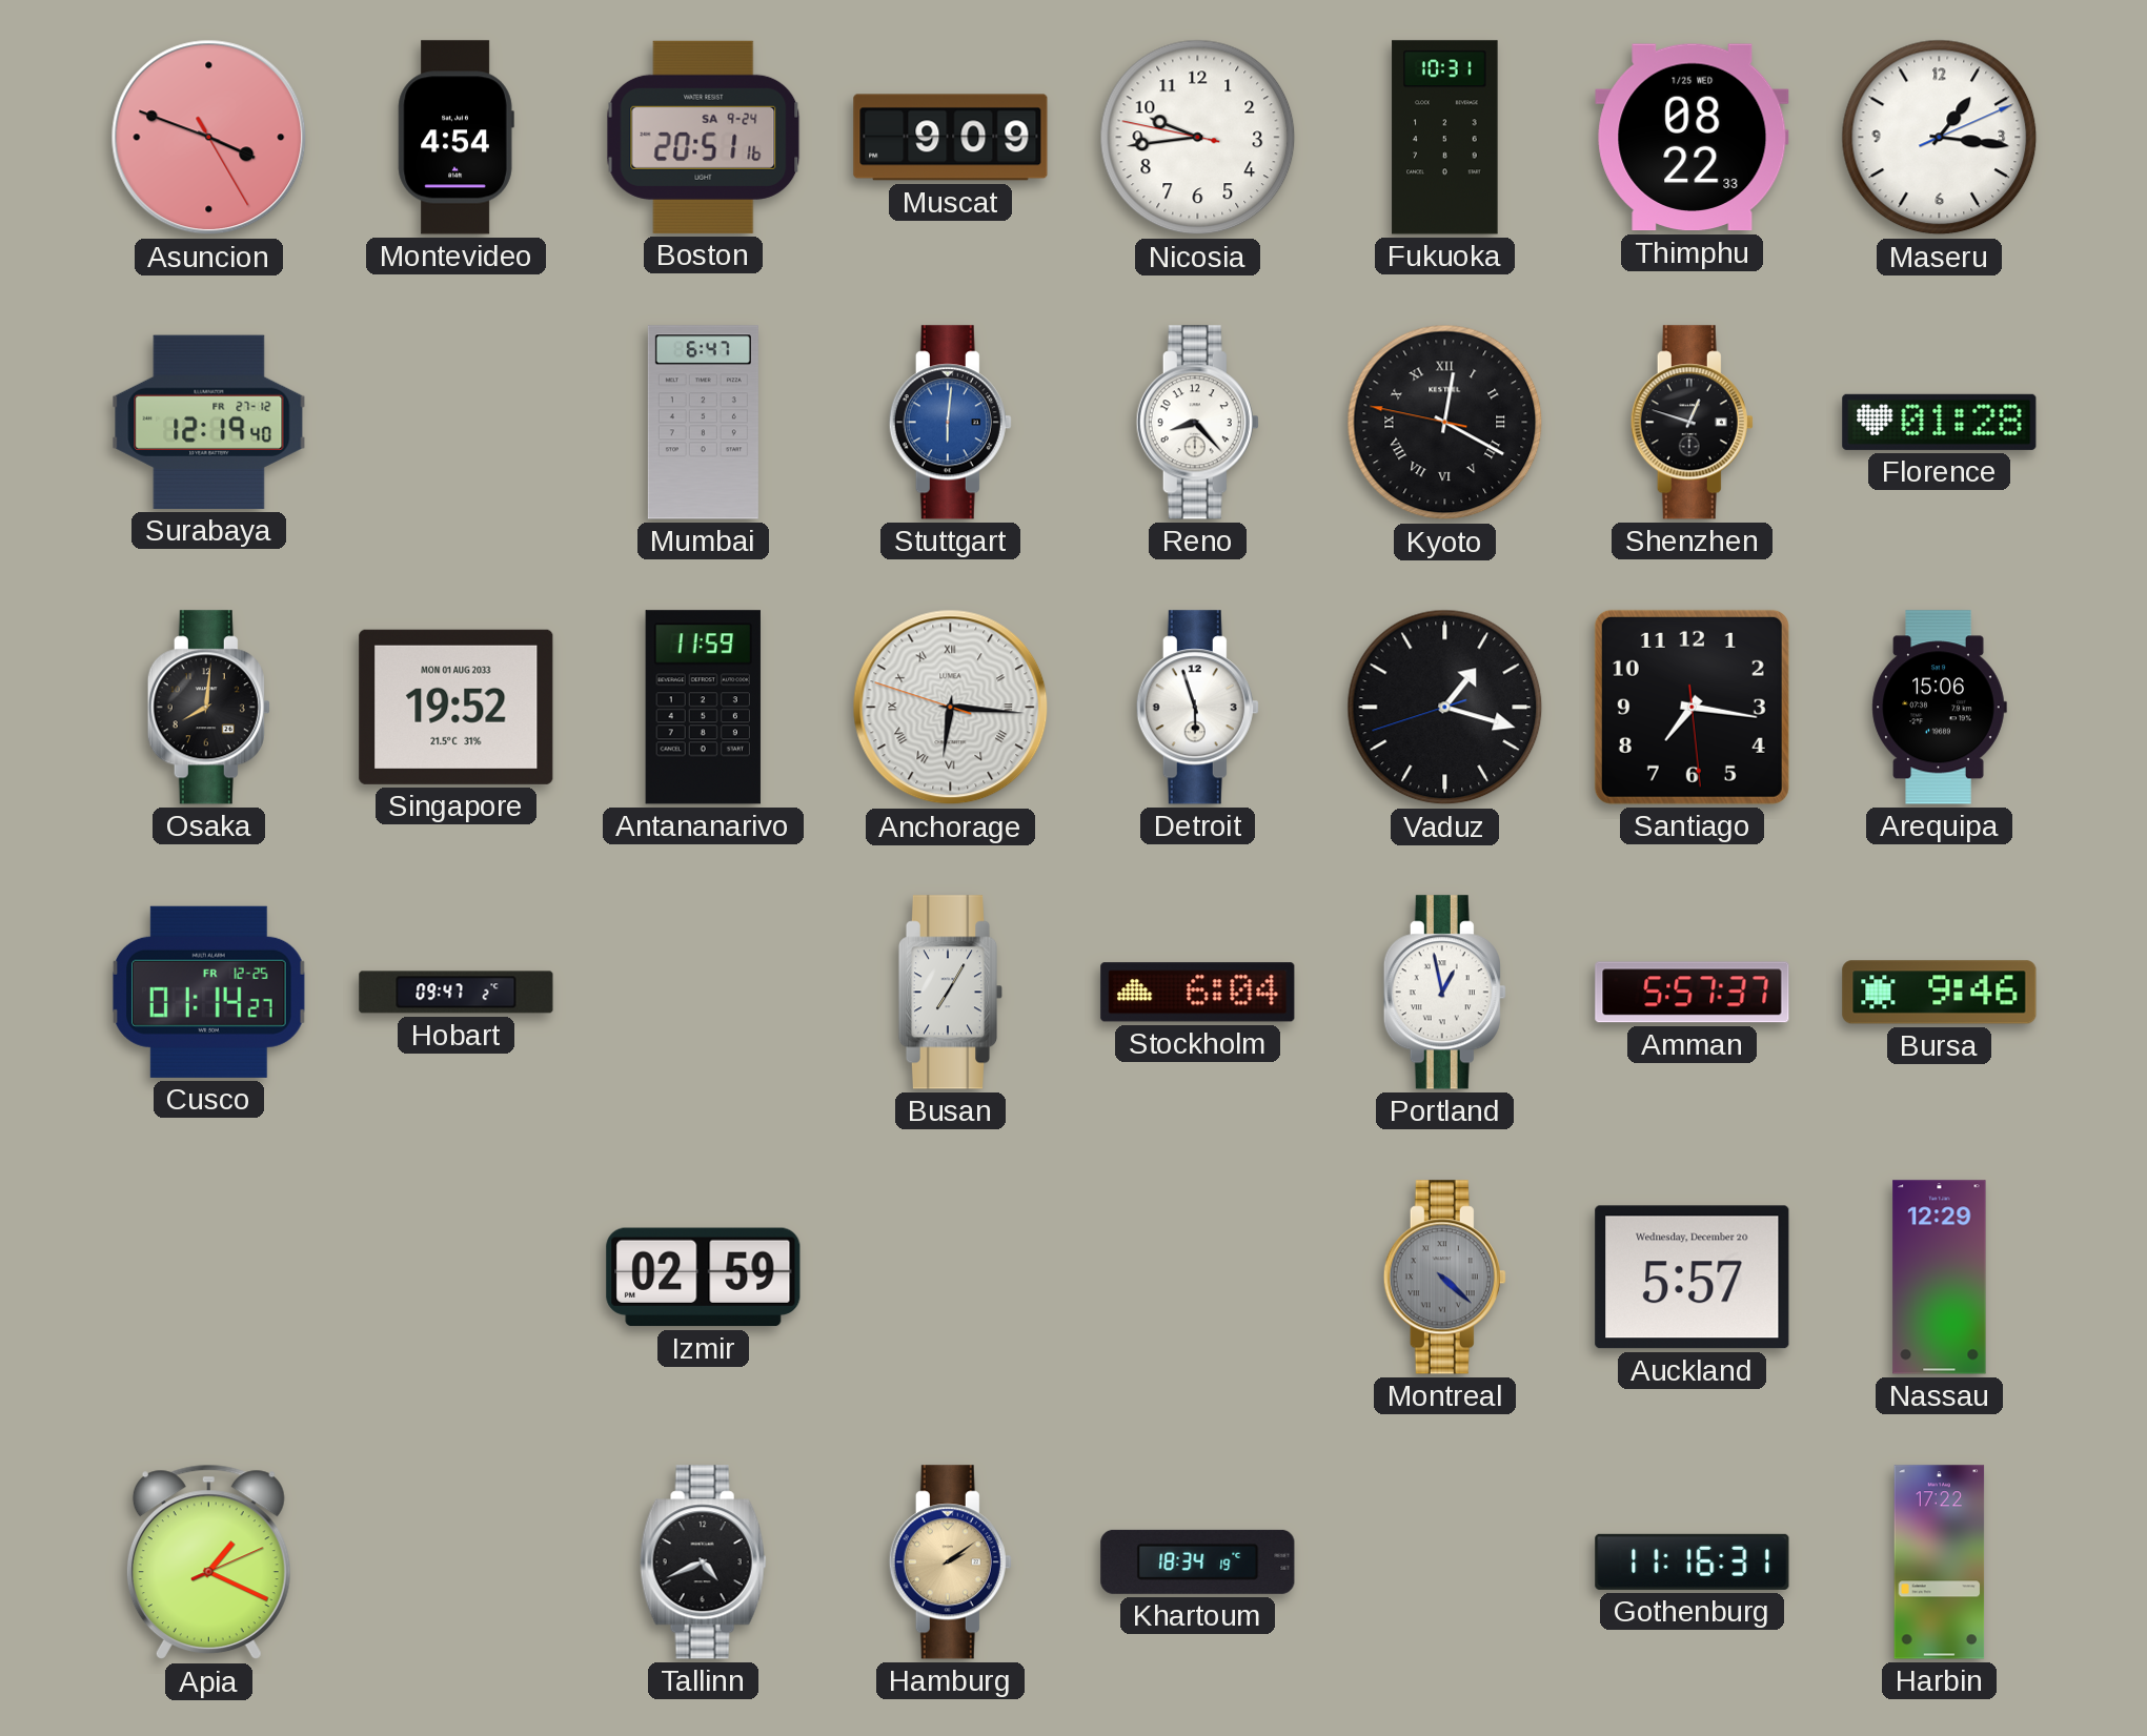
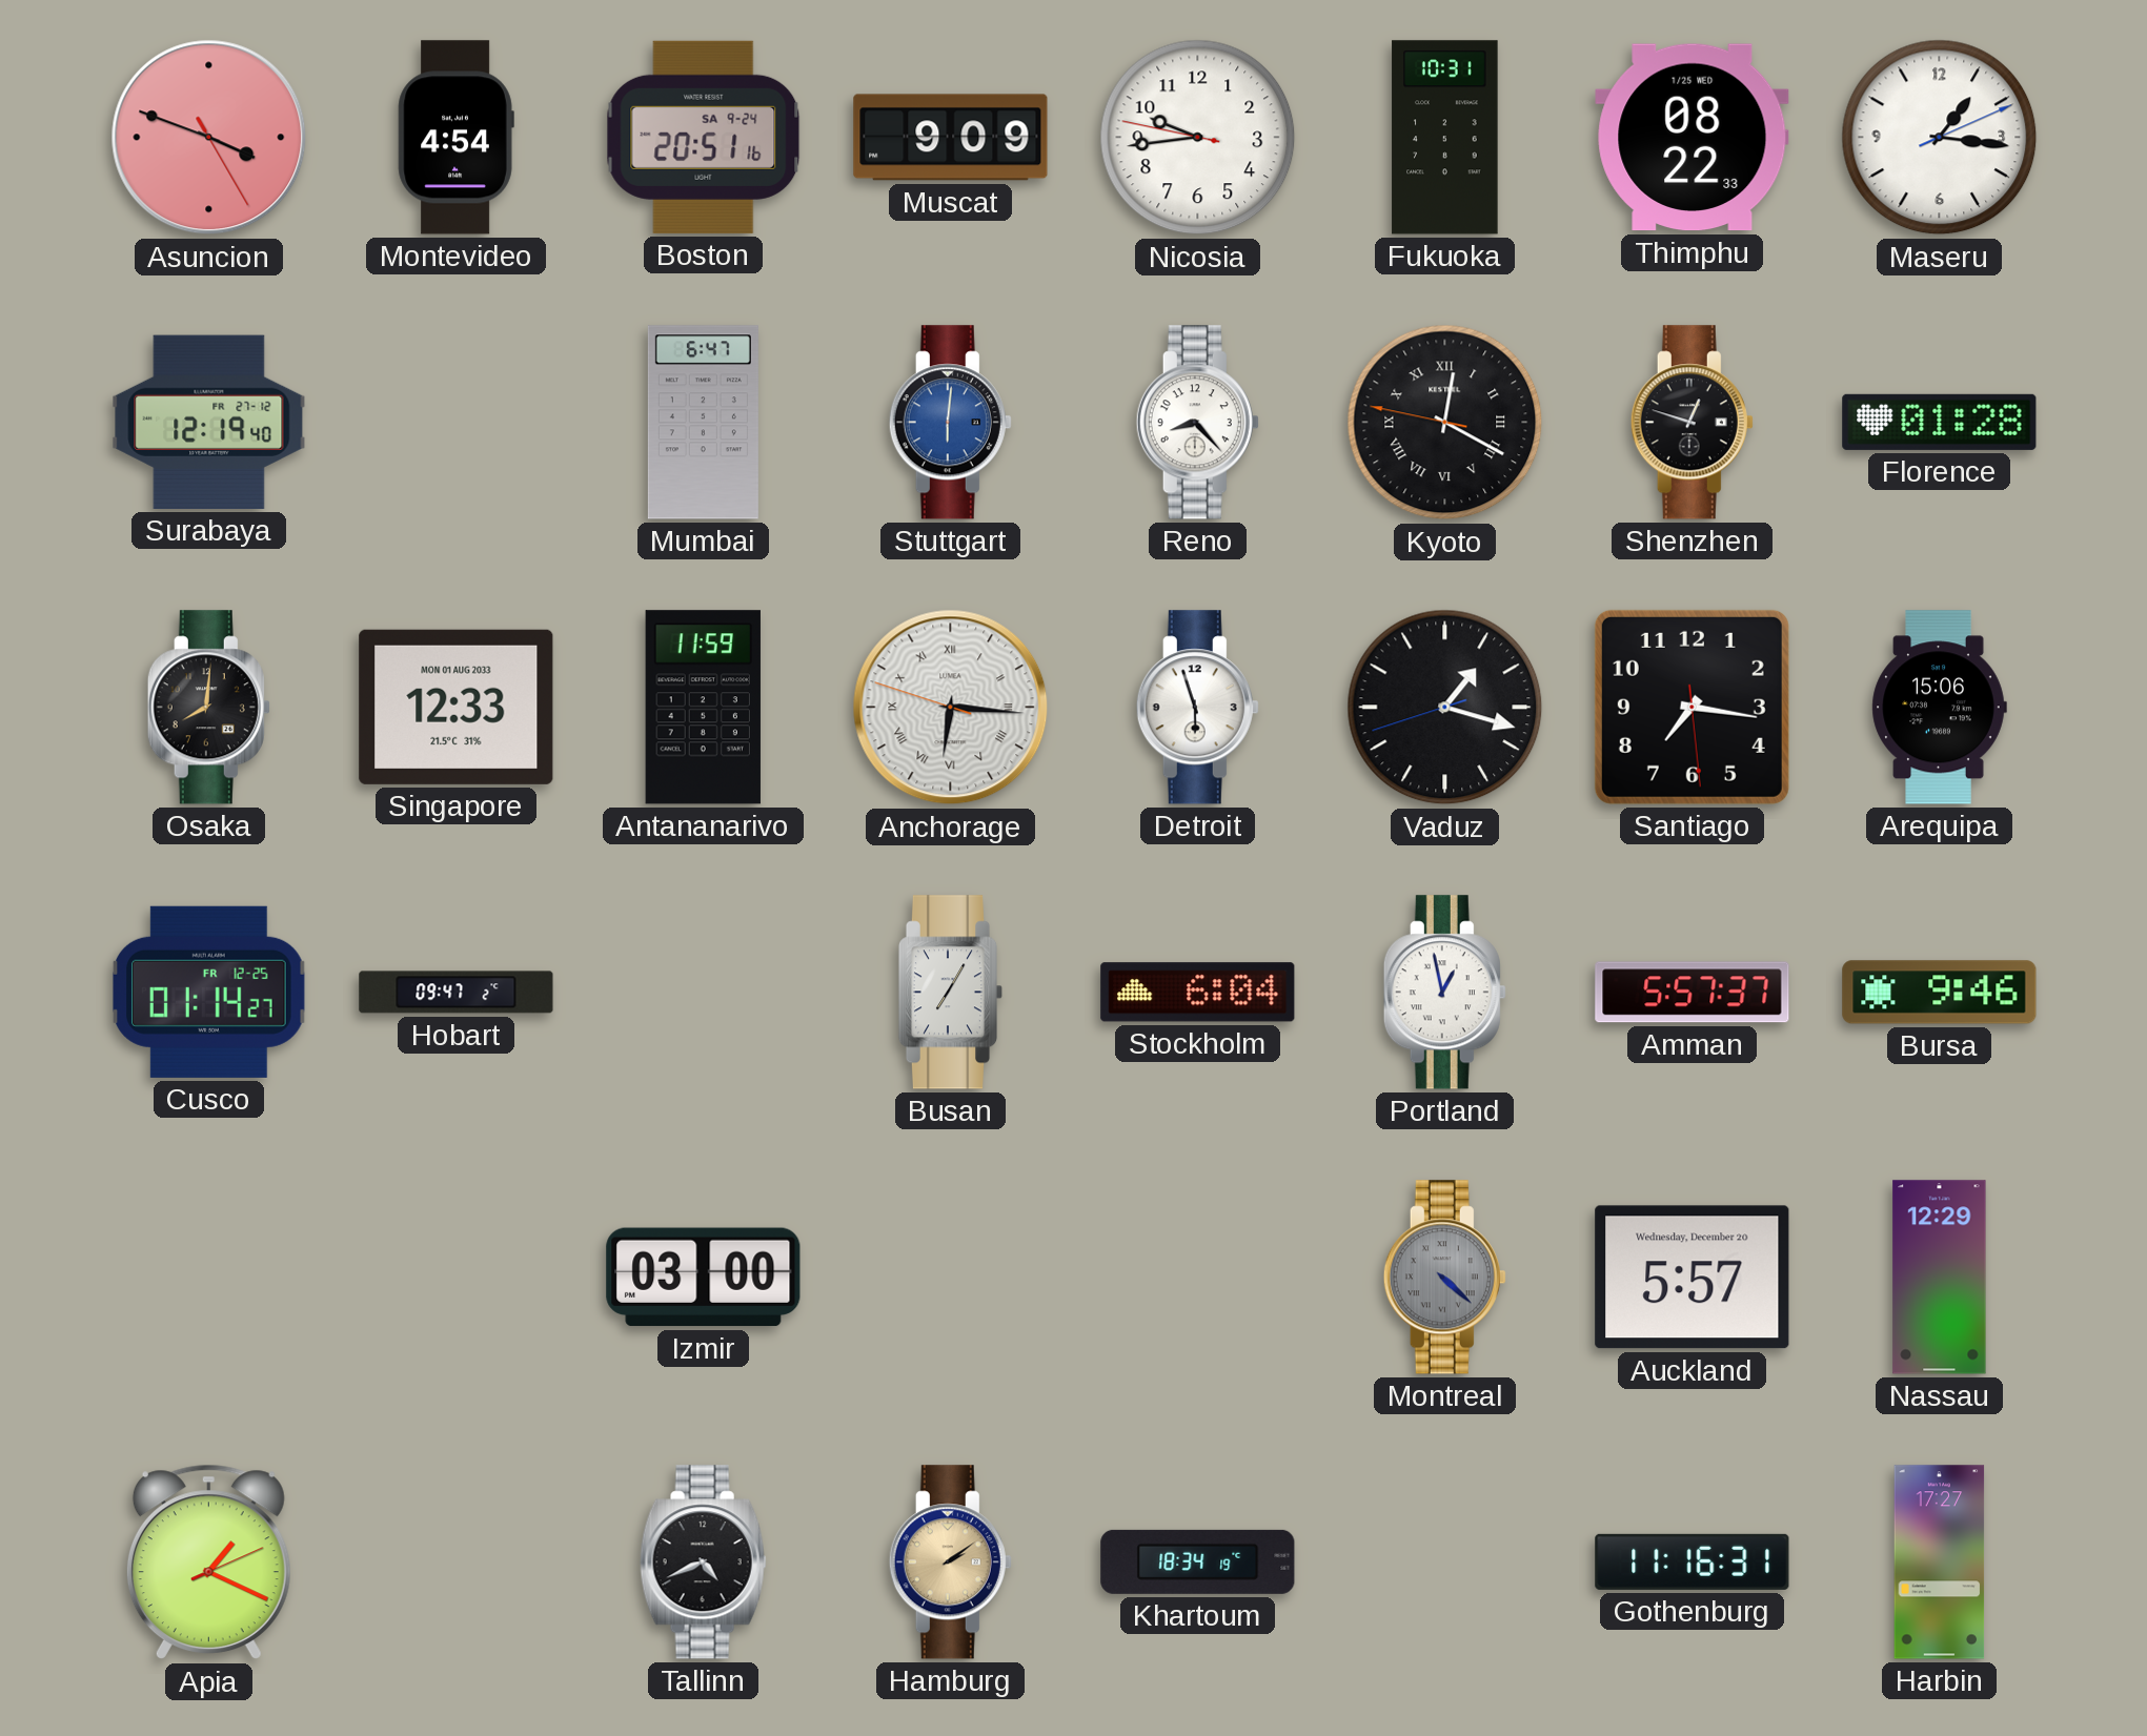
Singapore: 19:52 -> 12:33 (457, 707)
Izmir: 02:59 -> 03:00 (704, 1278)
Harbin: 17:22 -> 17:27 (1940, 1563)
